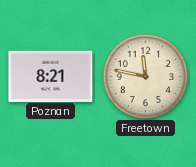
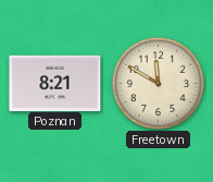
Freetown: 11:47 -> 11:50 (158, 83)
